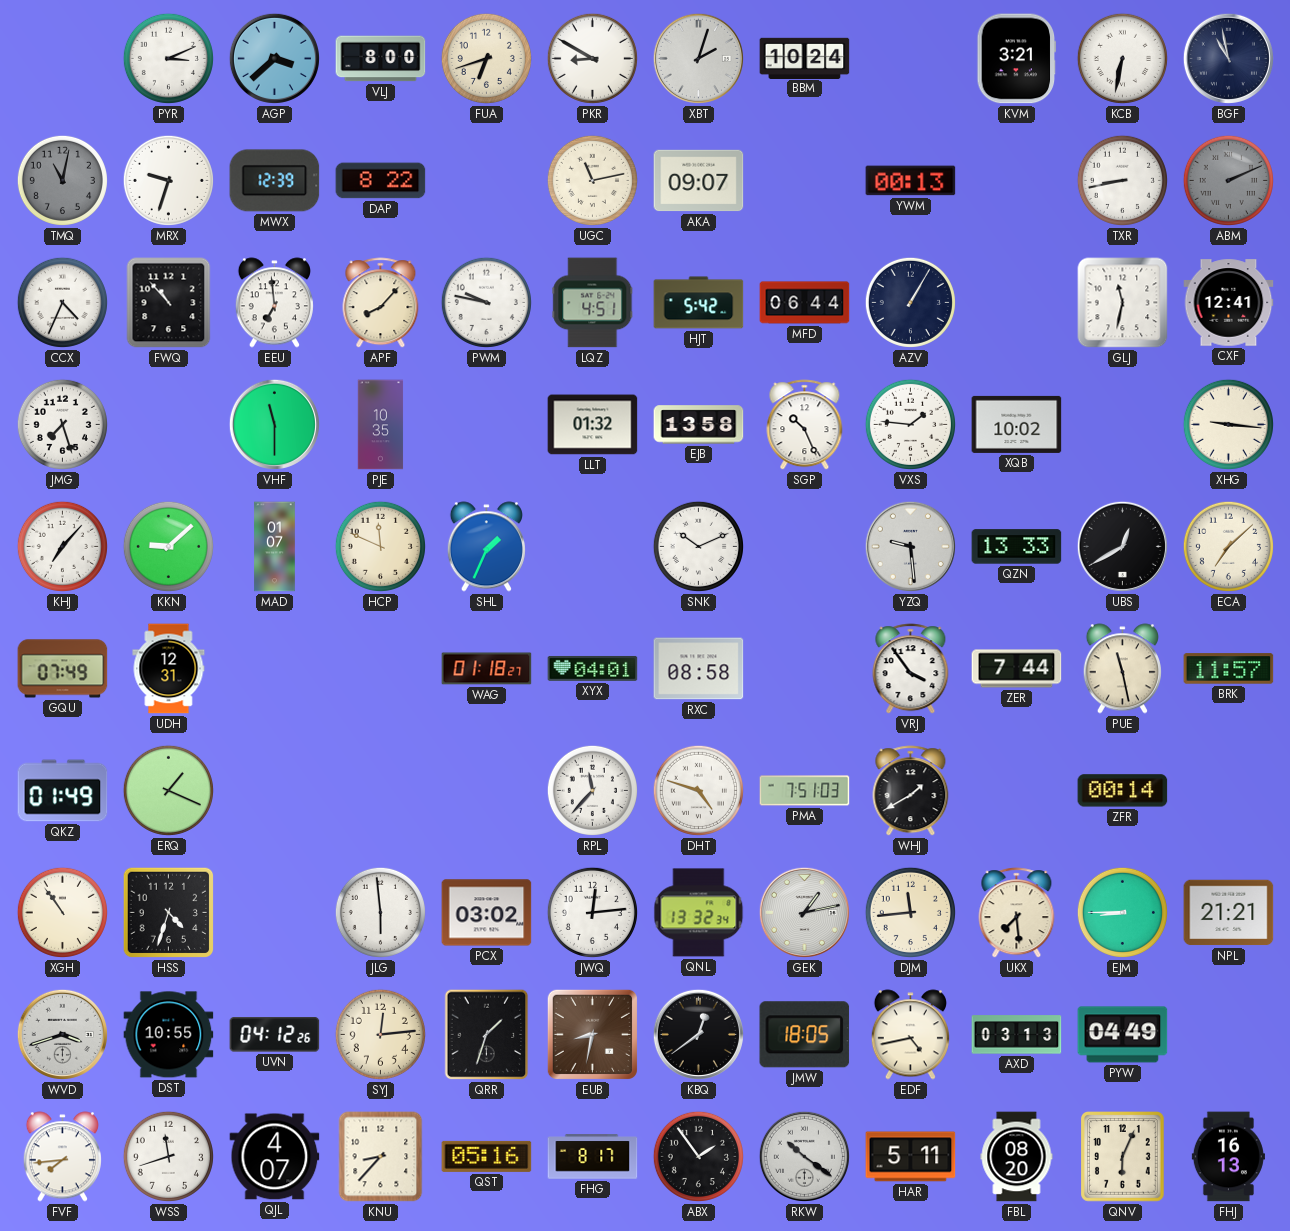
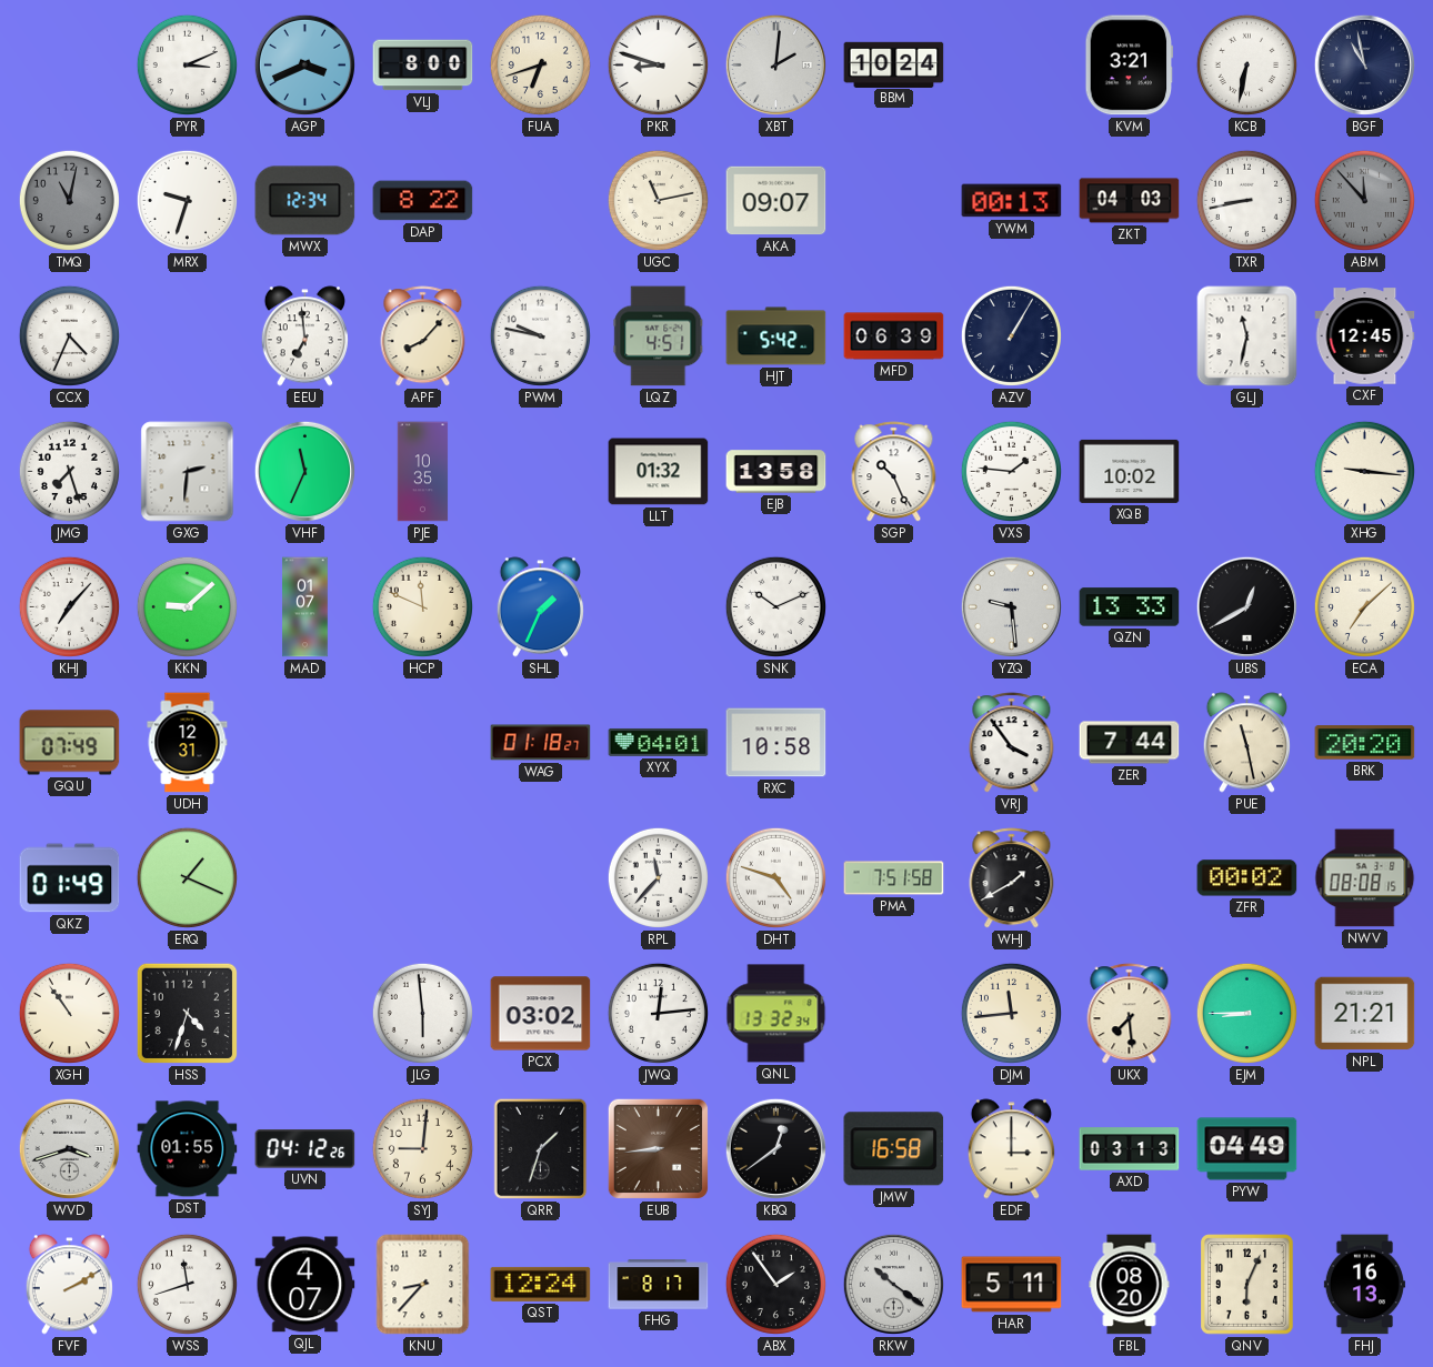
AGP: 3:38 -> 3:41 (304, 64)
PKR: 8:50 -> 8:48 (658, 64)
XBT: 2:03 -> 2:01 (775, 64)
MWX: 12:39 -> 12:34 (305, 201)
ZKT: none -> 04:03 (1130, 201)
ABM: 2:11 -> 11:53 (1364, 200)
FWQ: 10:53 -> none (169, 303)
MFD: 06:44 -> 06:39 (894, 336)
CXF: 12:41 -> 12:45 (1365, 336)
GXG: none -> 2:31 (188, 472)
VHF: 11:30 -> 11:34 (304, 471)
RXC: 08:58 -> 10:58 (776, 743)
BRK: 11:57 -> 20:20 (1365, 743)
PMA: 7:51:03 -> 7:51:58 (894, 878)
ZFR: 00:14 -> 00:02 (1247, 878)
NWV: none -> 08:08 (1365, 878)
GEK: 1:13 -> none (804, 912)
DST: 10:55 -> 01:55 (188, 1149)
SYJ: 12:14 -> 9:01 (422, 1148)
EUB: 8:32 -> 8:44 (658, 1148)
JMW: 18:05 -> 16:58 (894, 1149)
EDF: 4:43 -> 3:00 (1011, 1149)
FVF: 7:44 -> 2:10 (69, 1285)
QST: 05:16 -> 12:24 (541, 1284)
